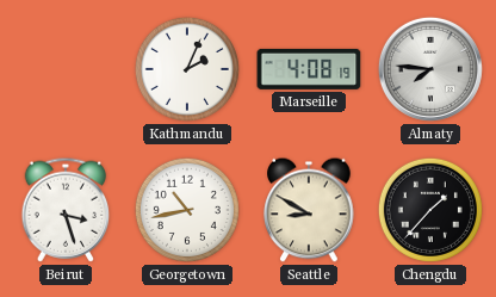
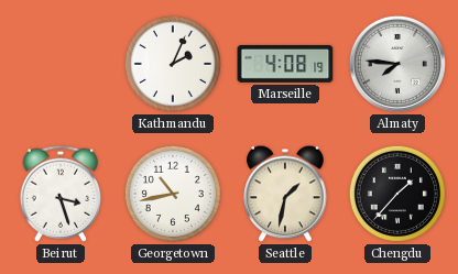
Seattle: 8:50 -> 1:32 (285, 194)
